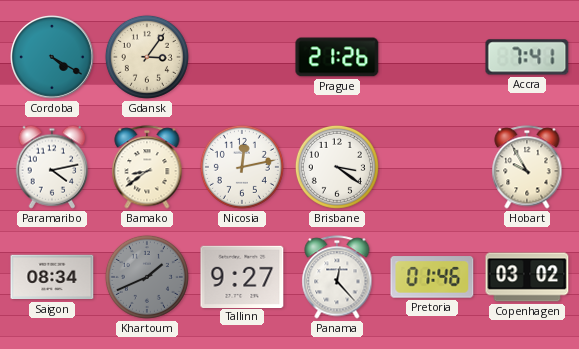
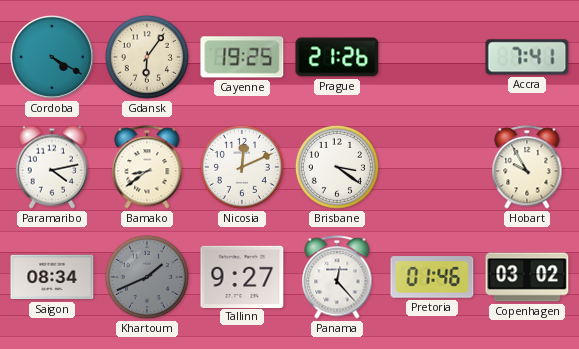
Gdansk: 3:06 -> 6:06 (147, 57)
Cayenne: none -> 19:25 (242, 57)
Nicosia: 12:13 -> 12:11 (242, 167)
